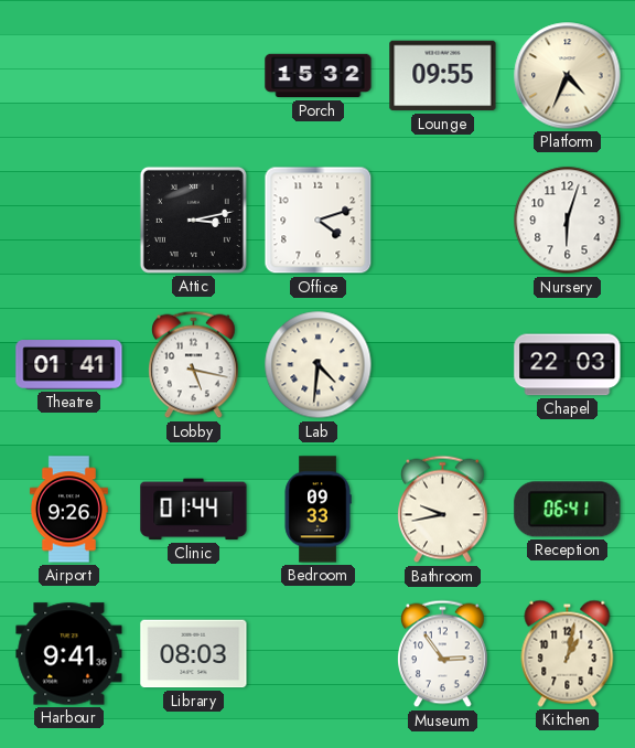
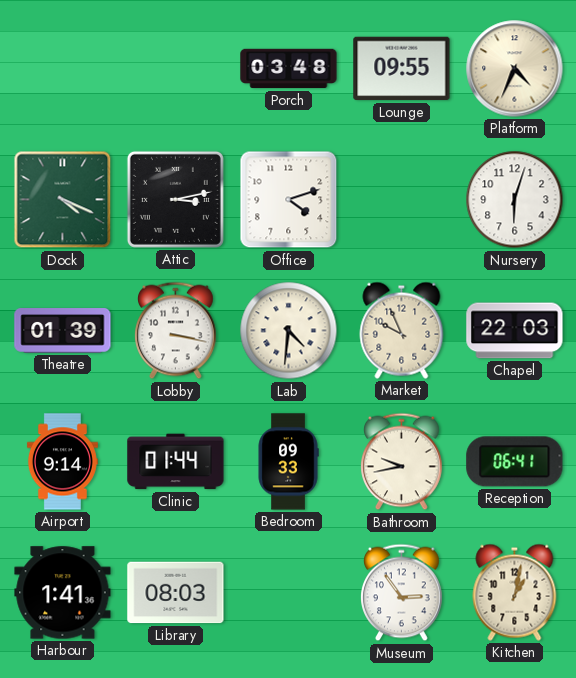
Porch: 15:32 -> 03:48 (289, 69)
Dock: none -> 4:19 (63, 200)
Theatre: 01:41 -> 01:39 (63, 331)
Lobby: 5:17 -> 3:17 (176, 331)
Market: none -> 9:56 (402, 330)
Airport: 9:26 -> 9:14 (62, 462)
Harbour: 9:41 -> 1:41 (63, 593)
